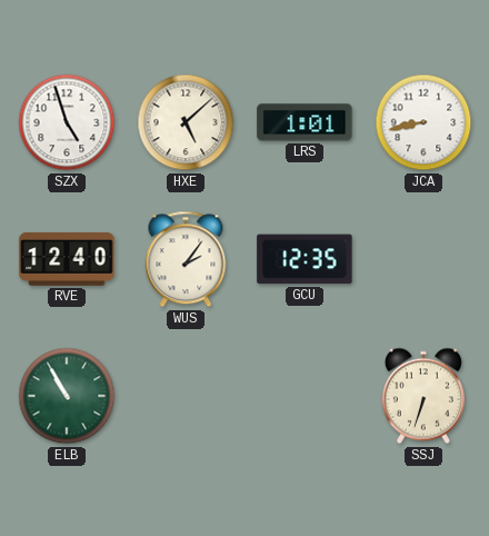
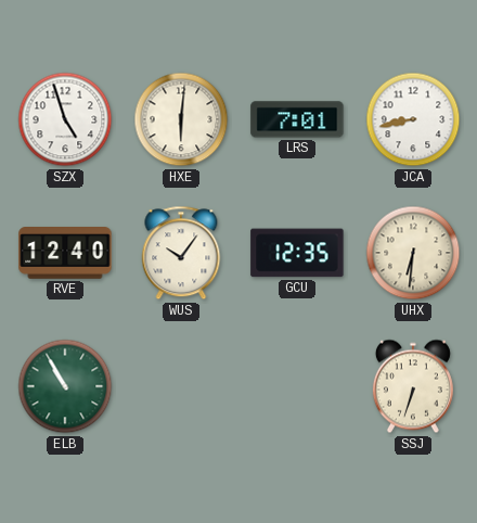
HXE: 5:08 -> 6:01 (181, 119)
LRS: 1:01 -> 7:01 (297, 119)
WUS: 2:06 -> 10:06 (181, 253)
UHX: none -> 6:31 (413, 253)
